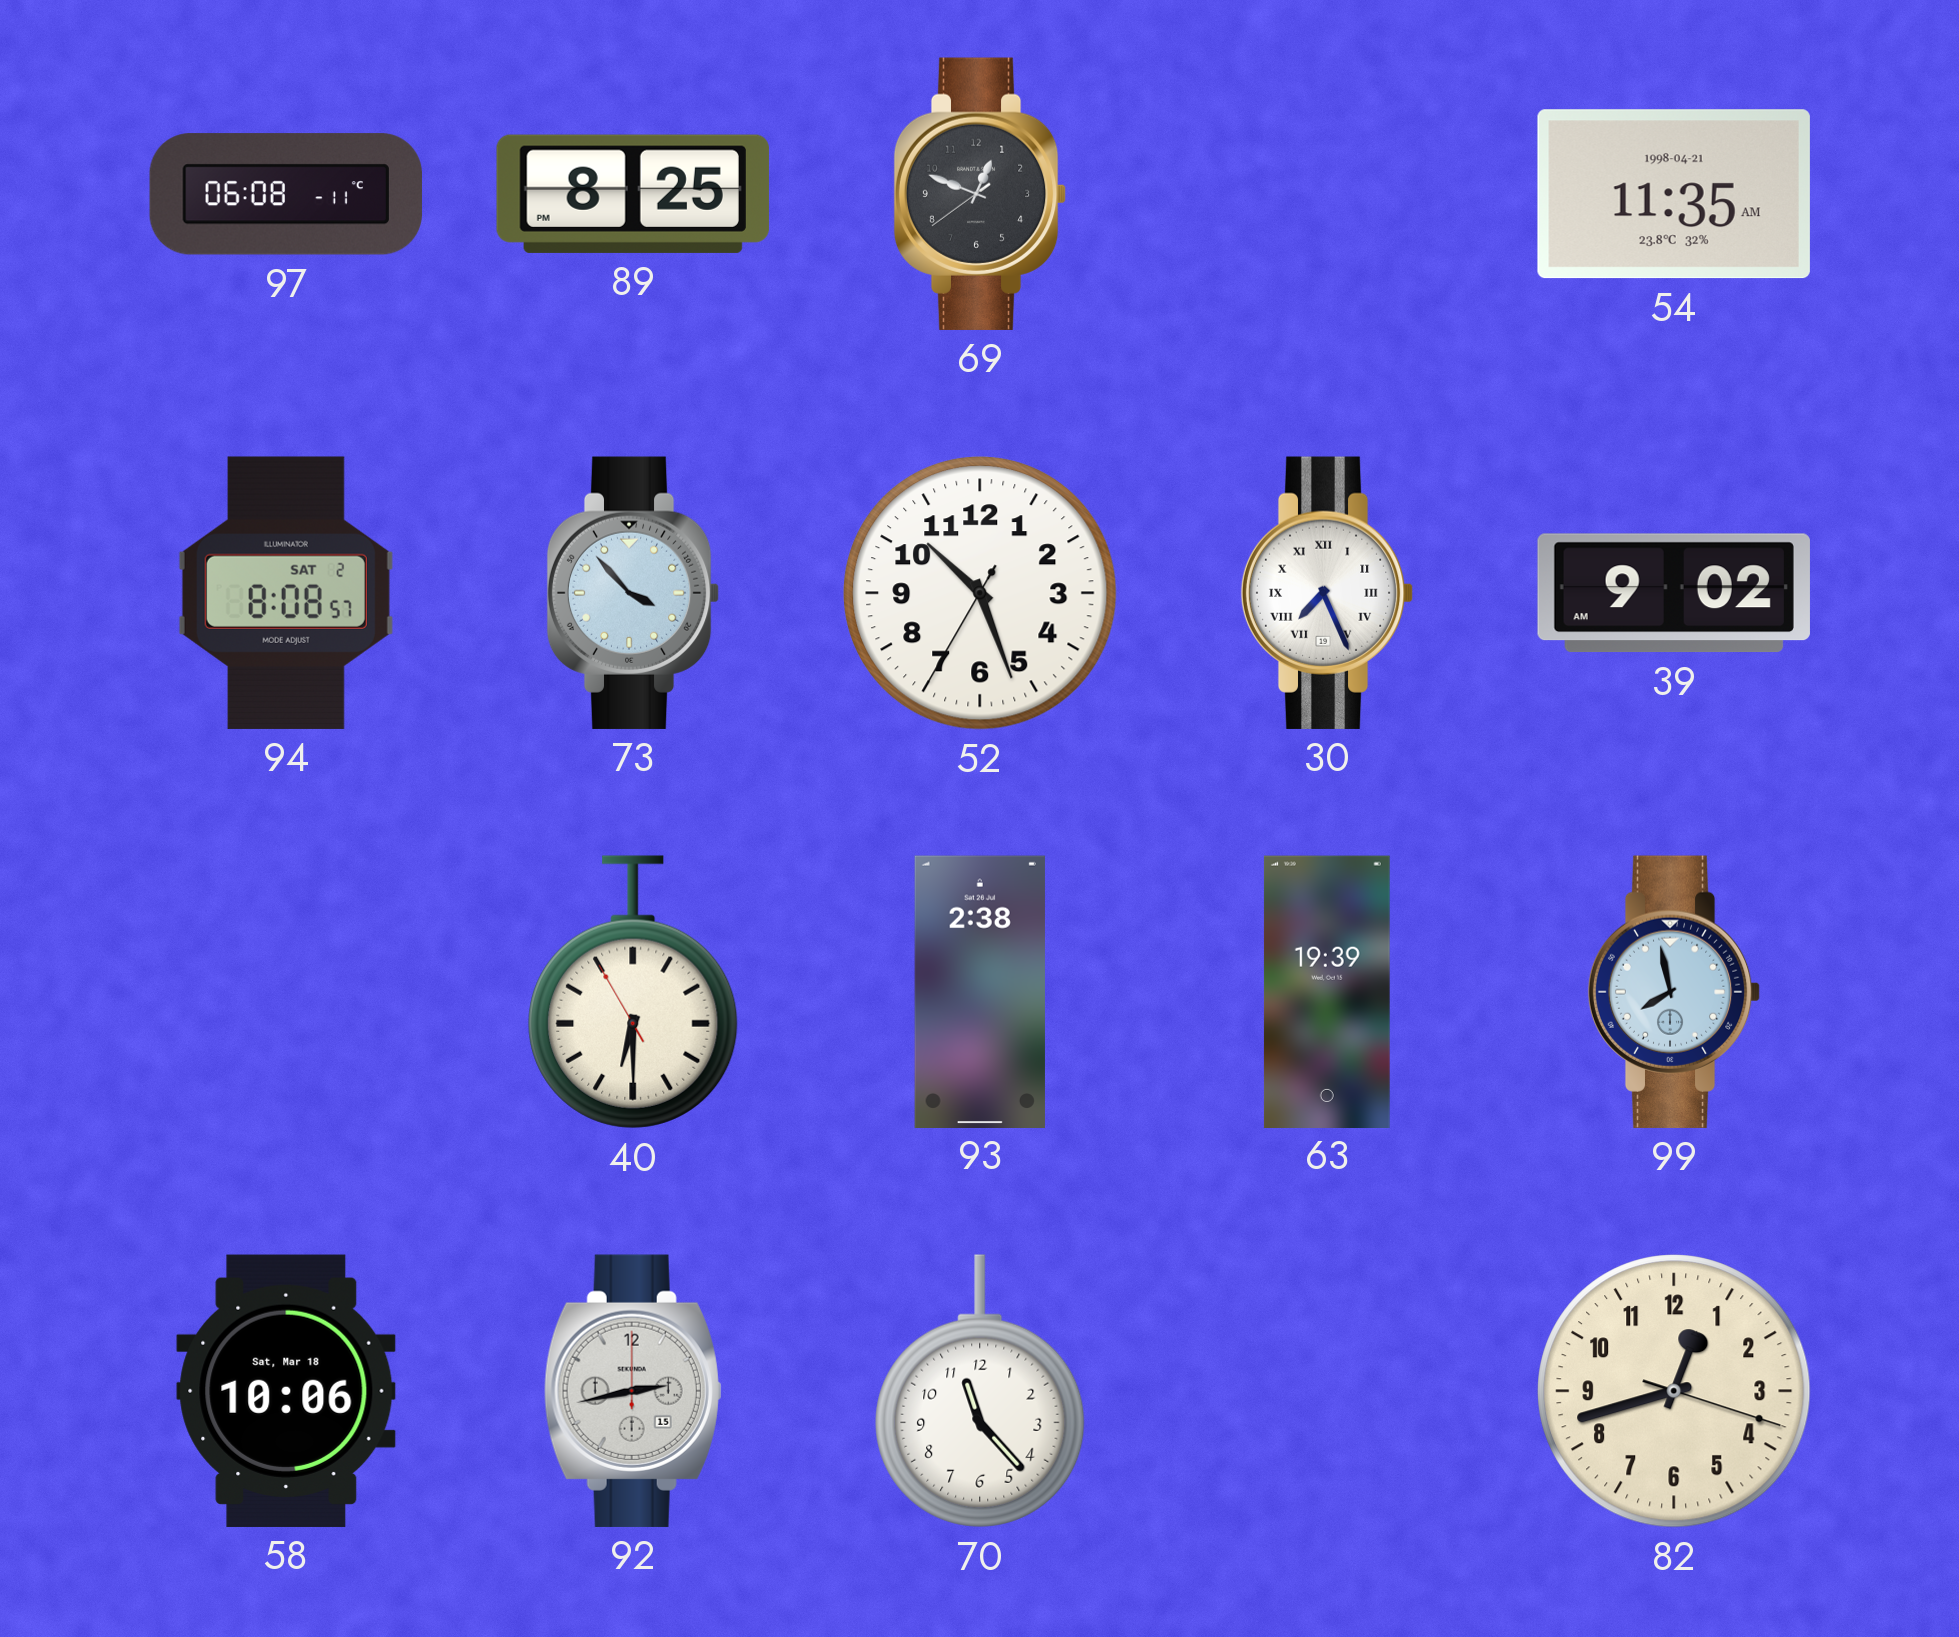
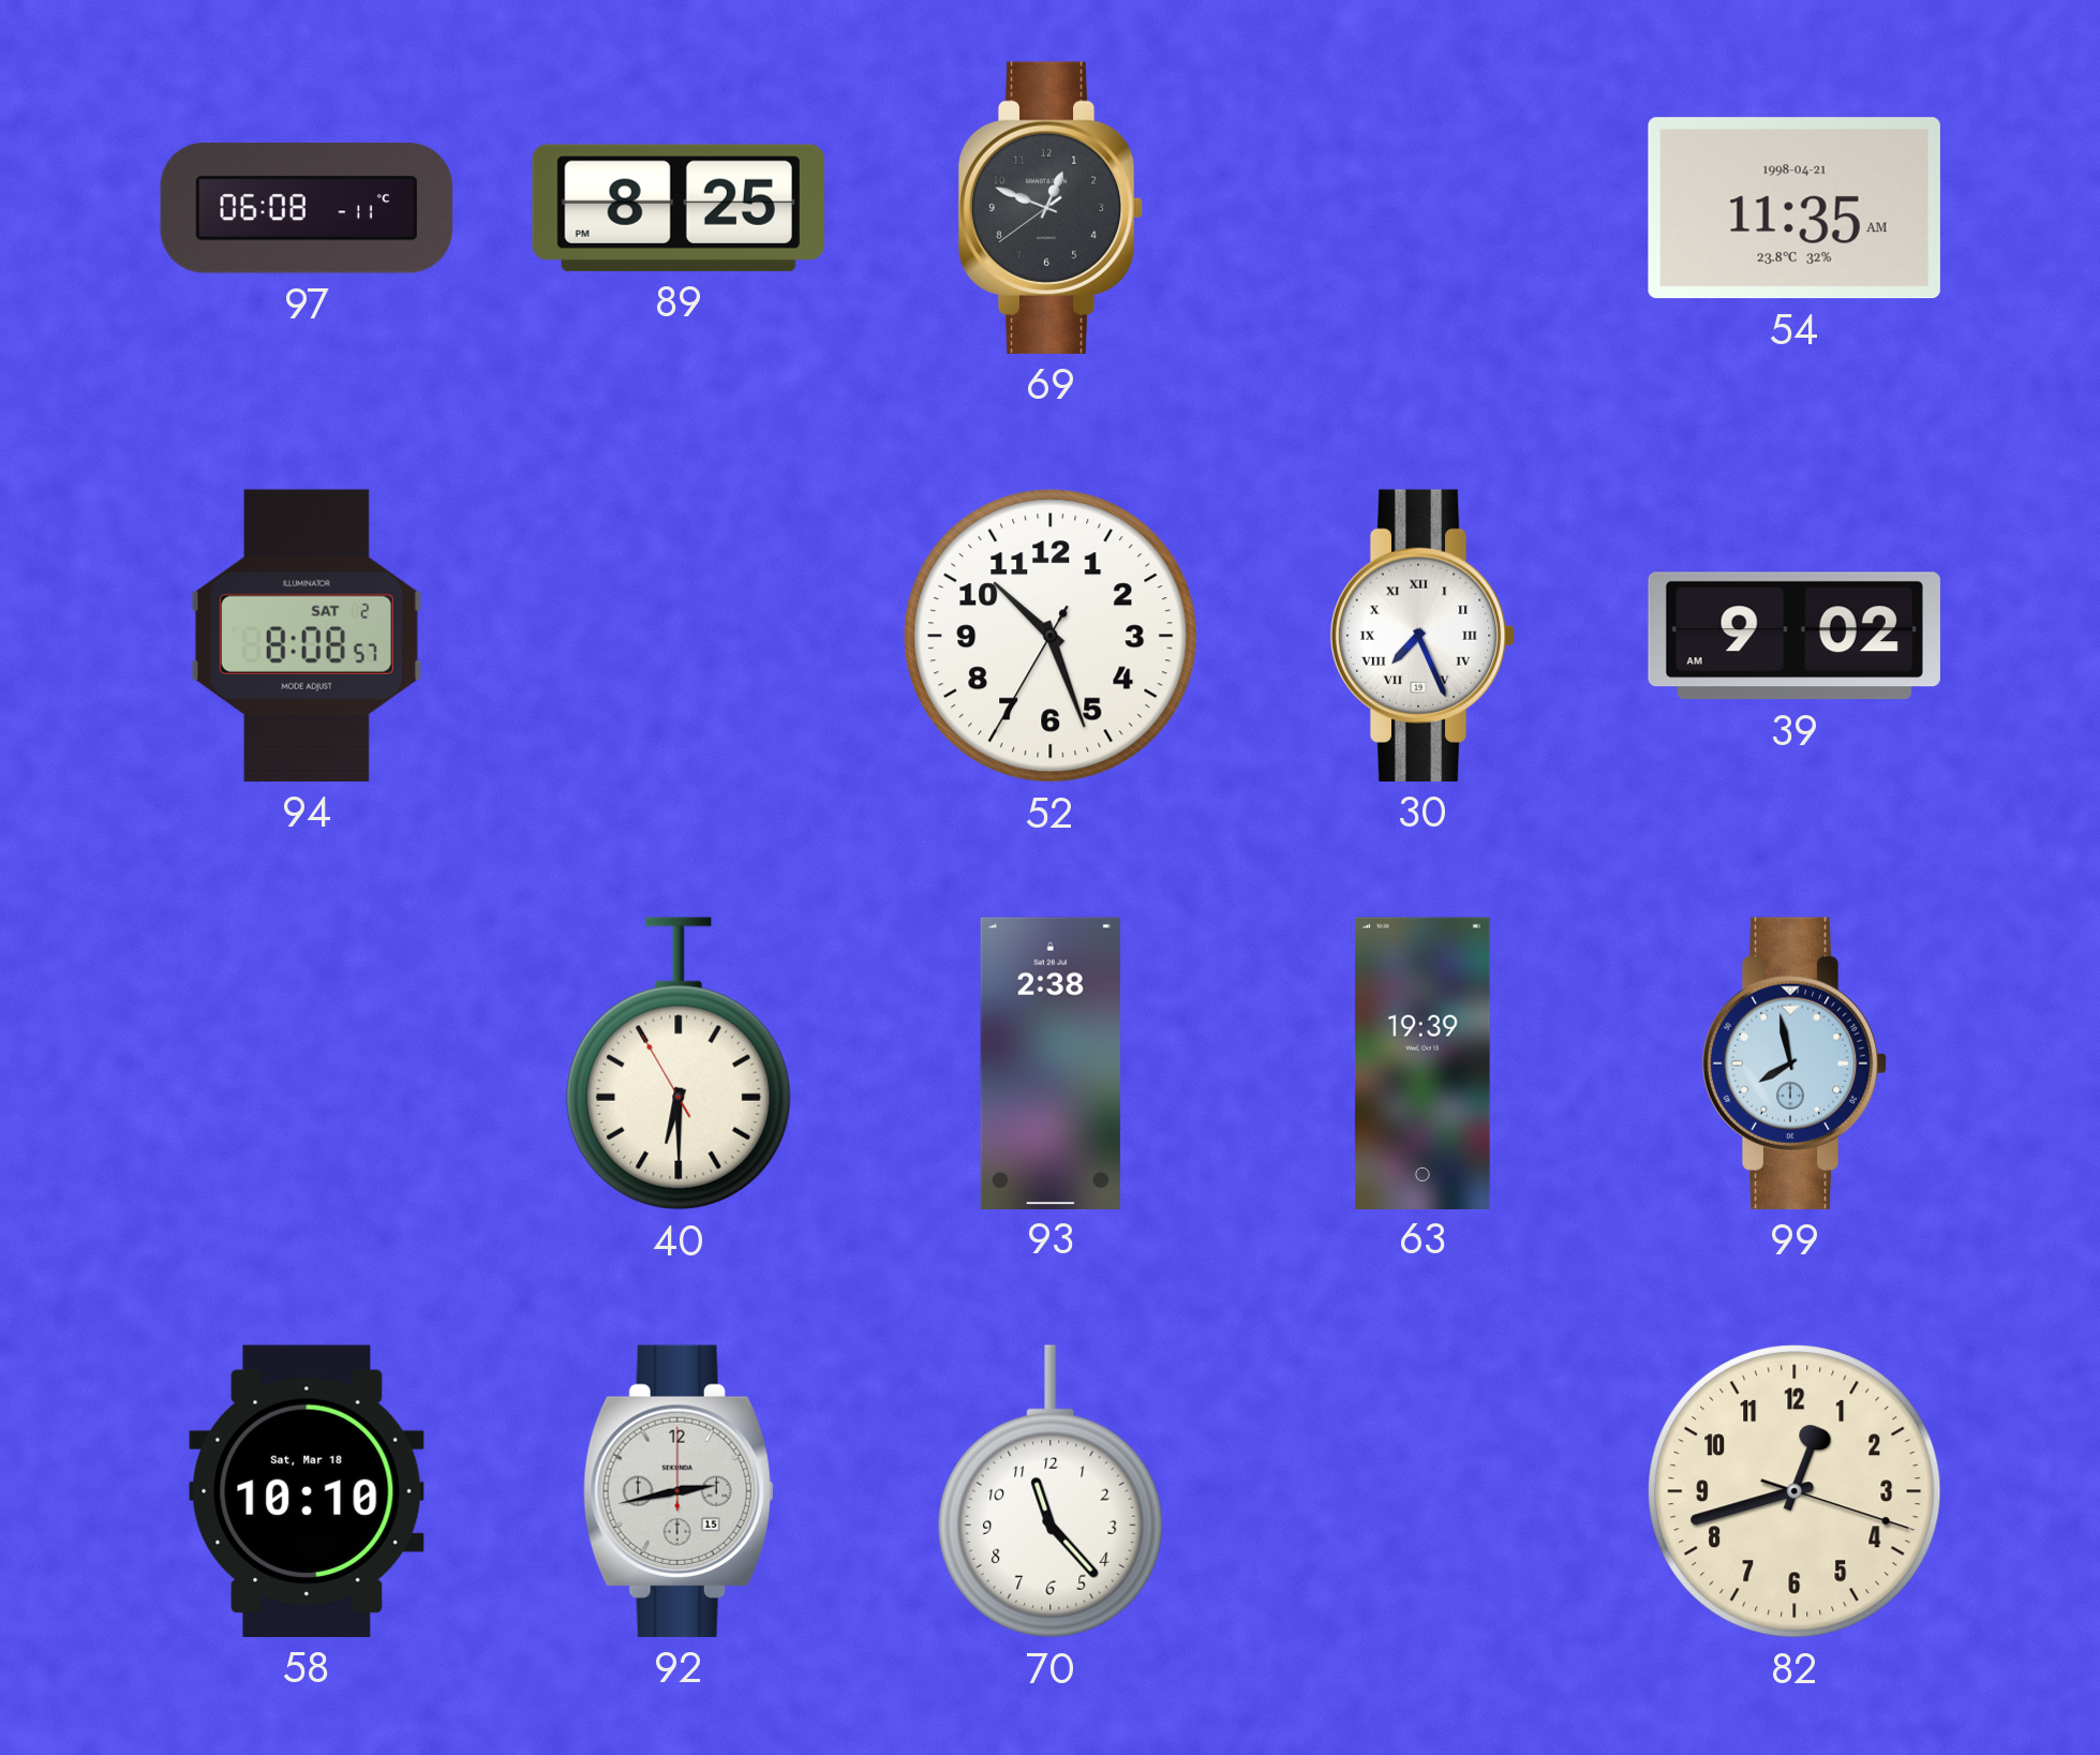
73: 3:53 -> none (633, 593)
58: 10:06 -> 10:10 (307, 1491)
